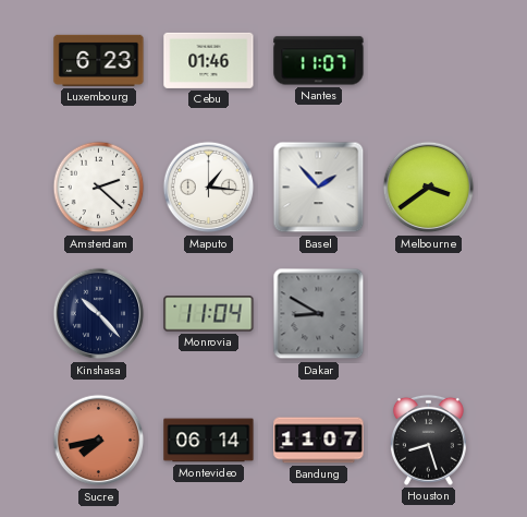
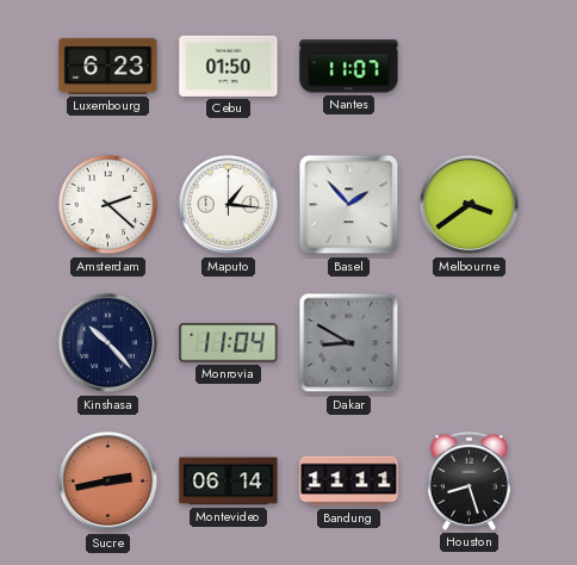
Cebu: 01:46 -> 01:50 (229, 66)
Sucre: 7:43 -> 2:43 (108, 482)
Bandung: 11:07 -> 11:11 (349, 482)
